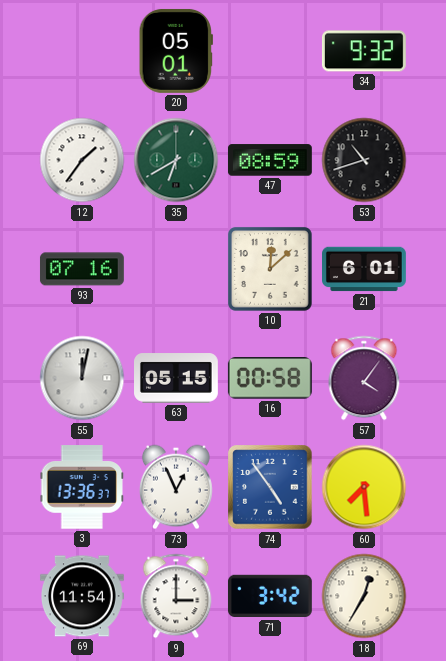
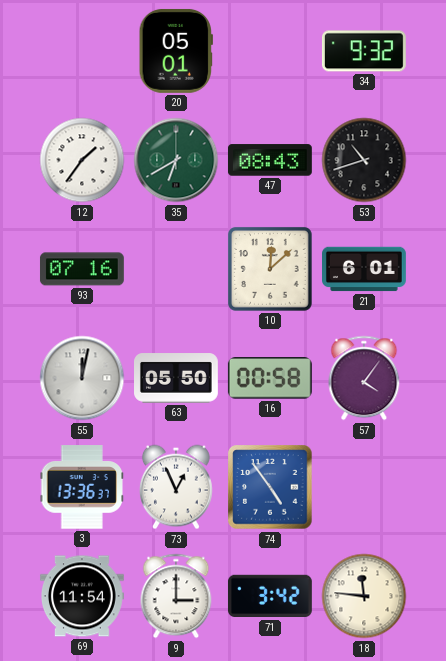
47: 08:59 -> 08:43 (270, 160)
63: 05:15 -> 05:50 (177, 378)
60: 7:29 -> none (364, 487)
18: 12:35 -> 11:46 (364, 596)
